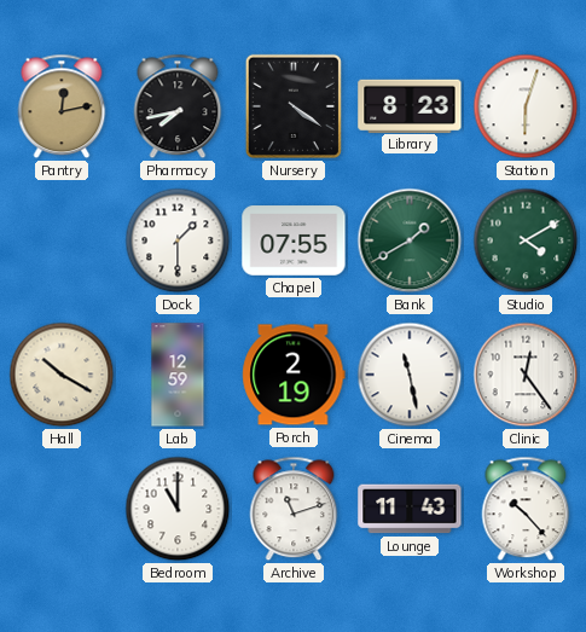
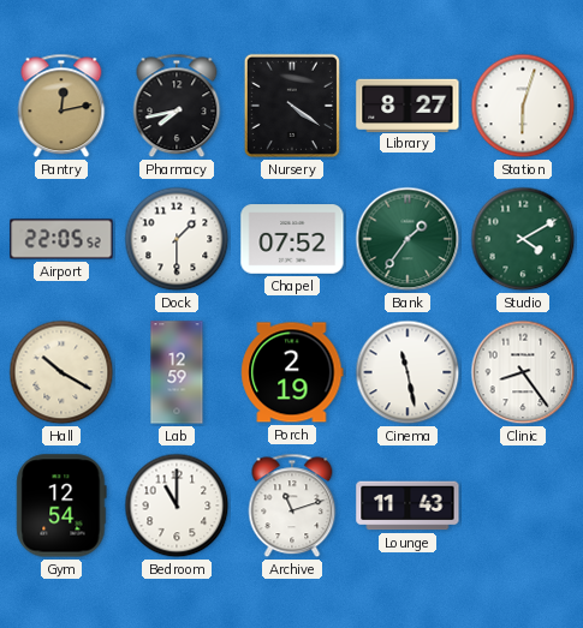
Library: 8:23 -> 8:27 (407, 104)
Airport: none -> 22:05 (61, 239)
Chapel: 07:55 -> 07:52 (292, 239)
Bank: 1:40 -> 1:36 (407, 239)
Clinic: 12:24 -> 8:24 (523, 372)
Gym: none -> 12:54 (61, 506)
Workshop: 10:23 -> none (526, 509)
